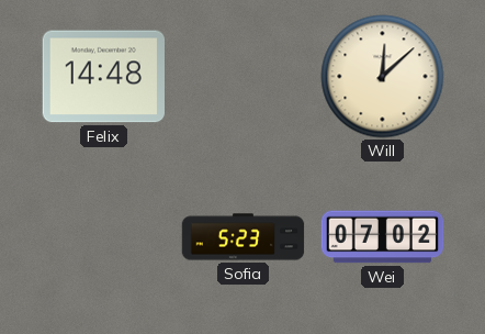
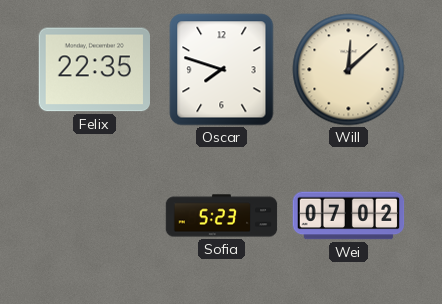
Felix: 14:48 -> 22:35 (94, 70)
Oscar: none -> 7:48 (222, 70)
